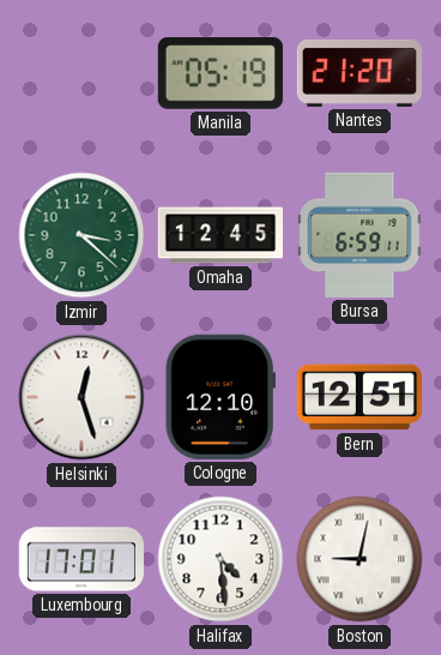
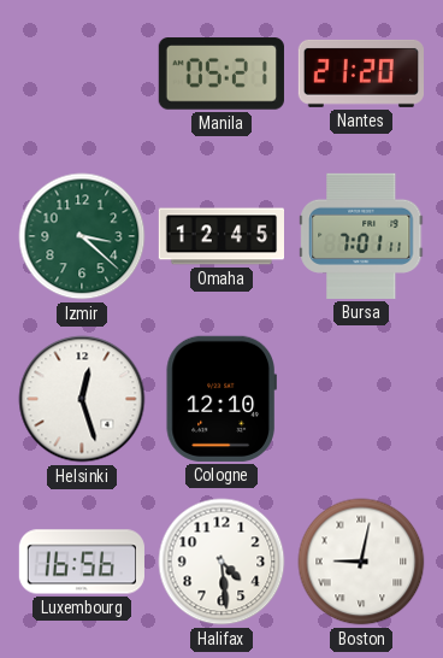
Manila: 05:19 -> 05:21 (221, 74)
Bursa: 6:59 -> 7:01 (361, 236)
Bern: 12:51 -> none (360, 397)
Luxembourg: 17:01 -> 16:56 (81, 562)
